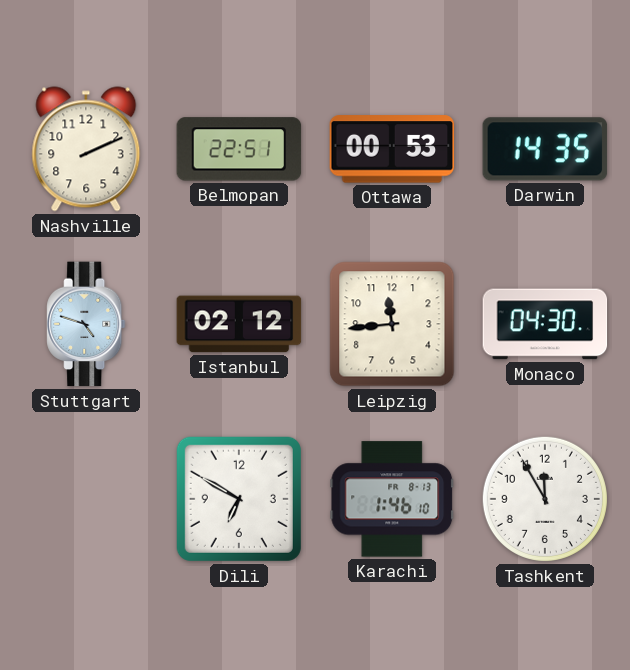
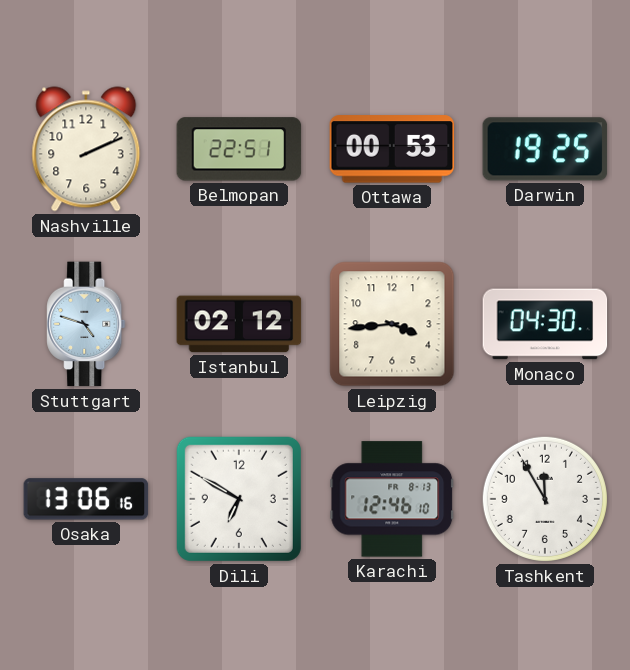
Darwin: 14:35 -> 19:25 (545, 149)
Leipzig: 11:44 -> 3:44 (392, 324)
Osaka: none -> 13:06 (86, 499)
Karachi: 1:46 -> 12:46 (392, 499)
